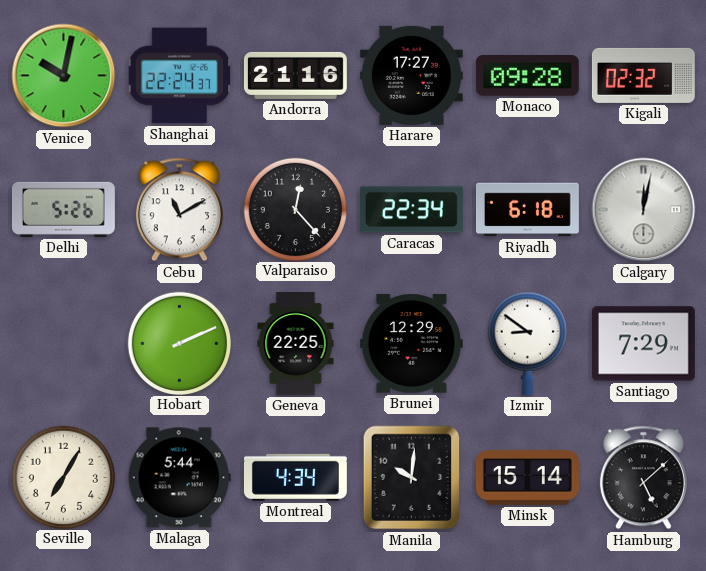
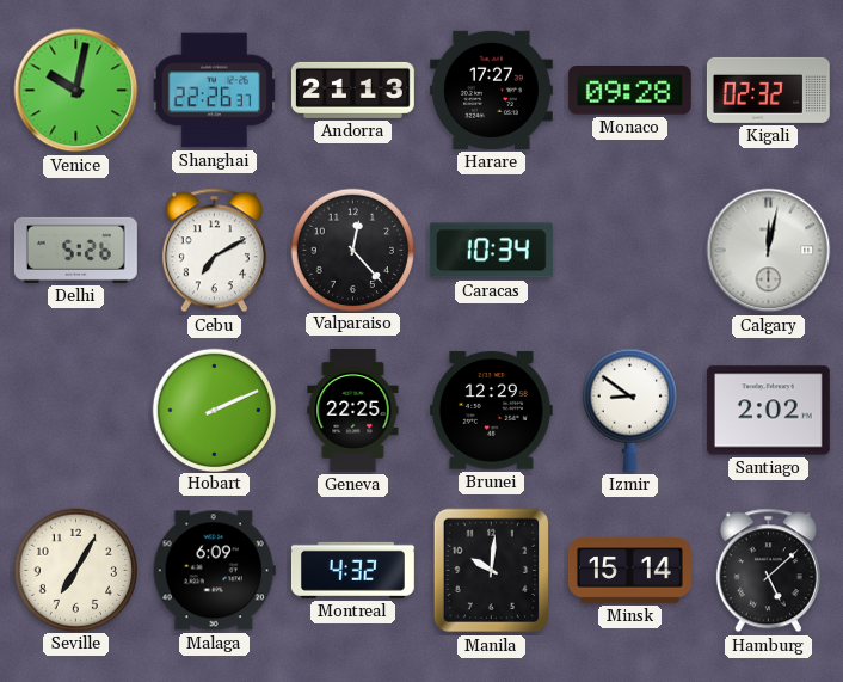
Shanghai: 22:24 -> 22:26 (215, 91)
Andorra: 21:16 -> 21:13 (352, 90)
Cebu: 11:10 -> 7:10 (214, 251)
Caracas: 22:34 -> 10:34 (491, 251)
Riyadh: 6:18 -> none (527, 210)
Santiago: 7:29 -> 2:02 (768, 411)
Malaga: 5:44 -> 6:09 (214, 571)
Montreal: 4:34 -> 4:32 (352, 570)
